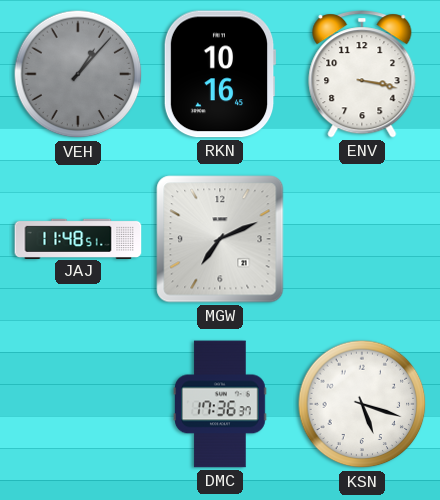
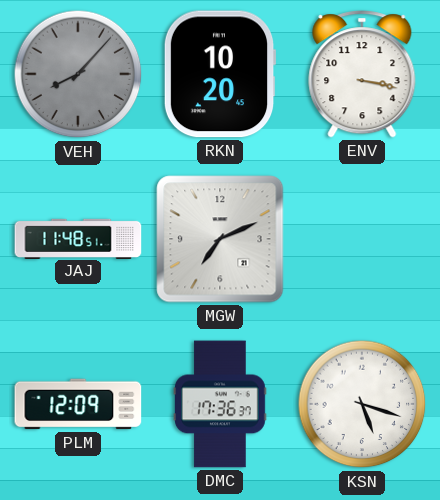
VEH: 1:07 -> 8:07 (78, 74)
RKN: 10:16 -> 10:20 (220, 74)
PLM: none -> 12:09 (78, 404)
